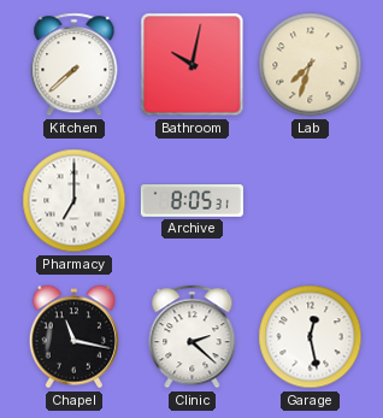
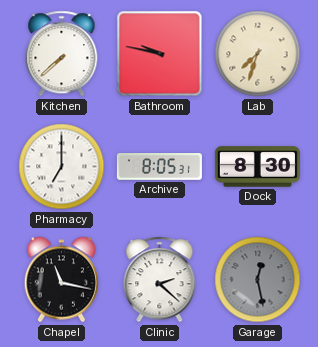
Bathroom: 10:02 -> 9:47 (160, 54)
Dock: none -> 8:30 (257, 167)
Garage dial: white -> grey (258, 280)
